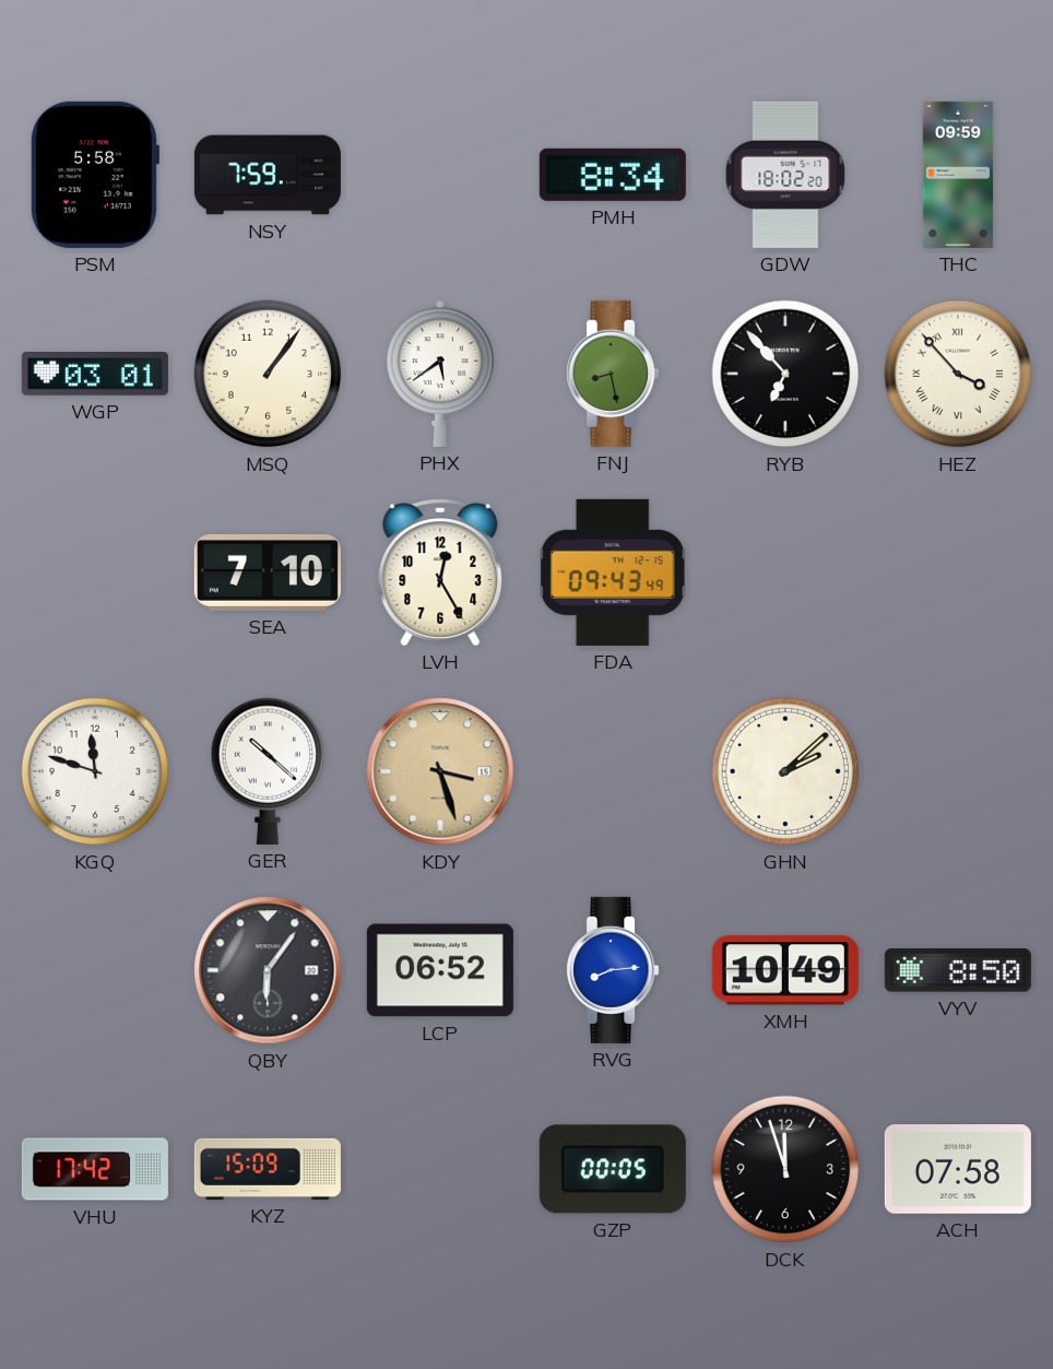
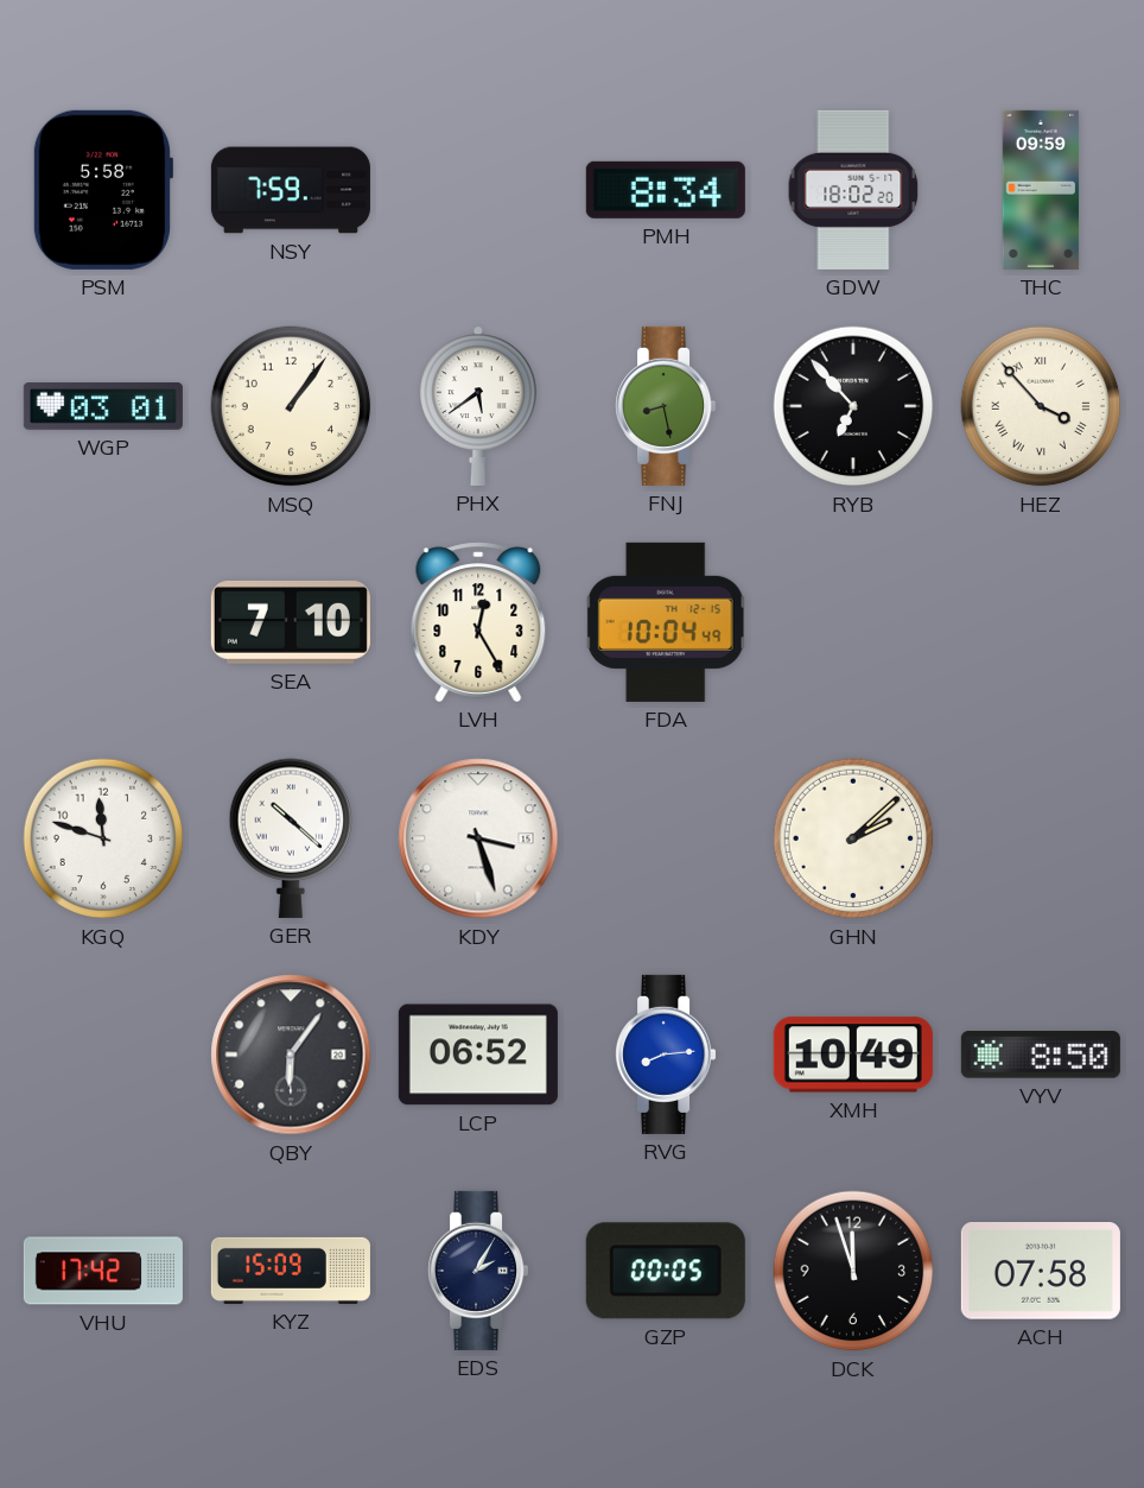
FDA: 09:43 -> 10:04 (666, 622)
KDY dial: champagne -> white (478, 838)
EDS: none -> 2:05 (479, 1271)
